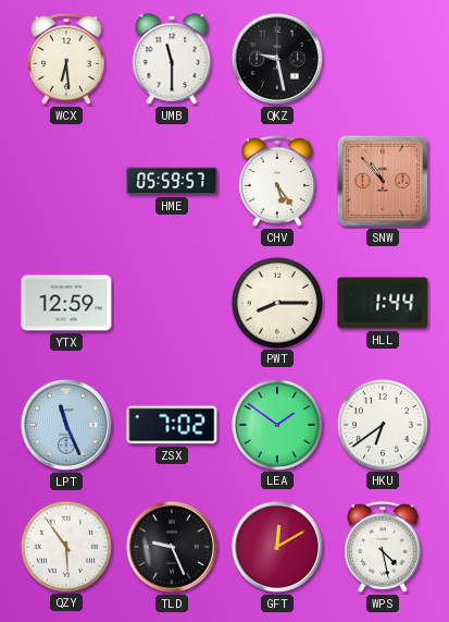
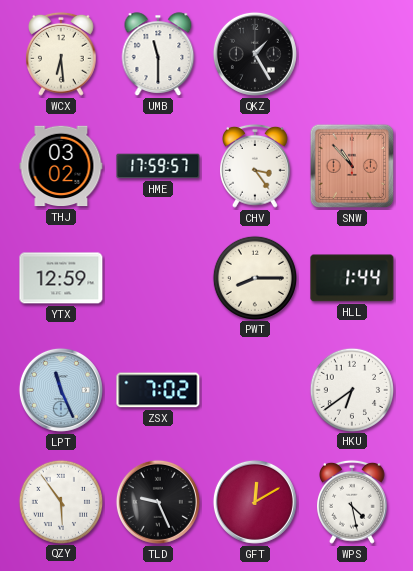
QKZ: 9:28 -> 1:25 (255, 54)
THJ: none -> 03:02 (61, 166)
HME: 05:59 -> 17:59 (158, 166)
CHV: 5:24 -> 3:24 (256, 166)
LEA: 1:51 -> none (276, 424)
